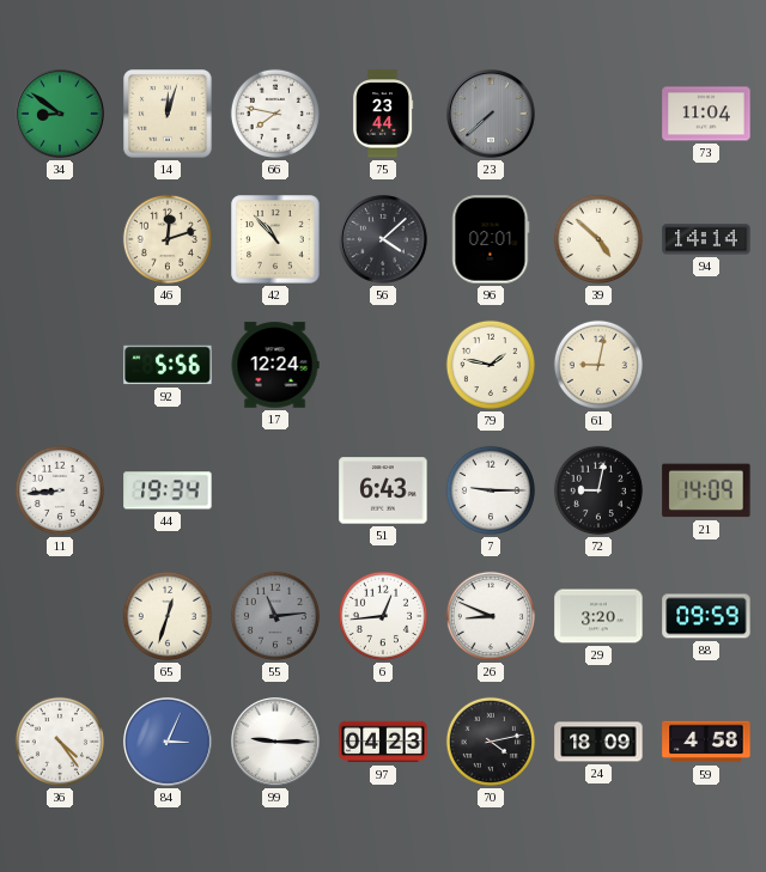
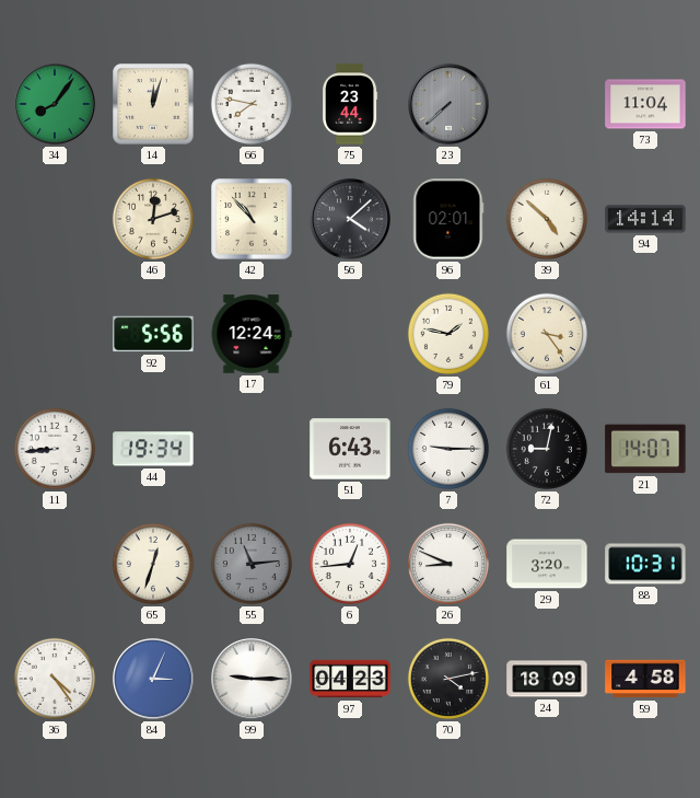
34: 8:51 -> 8:06 (55, 104)
61: 9:02 -> 3:24 (547, 334)
21: 14:09 -> 14:07 (645, 449)
88: 09:59 -> 10:31 (645, 564)
